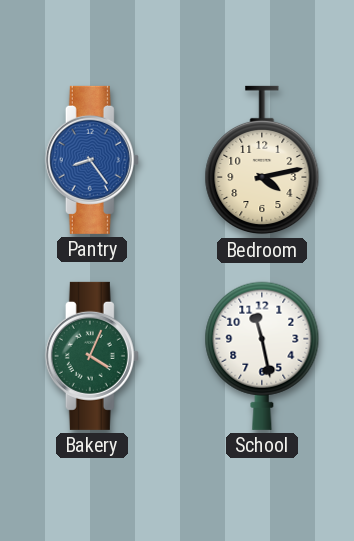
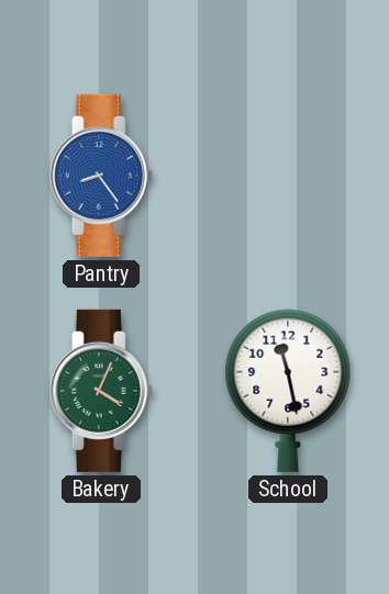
Bedroom: 4:13 -> none (262, 160)
